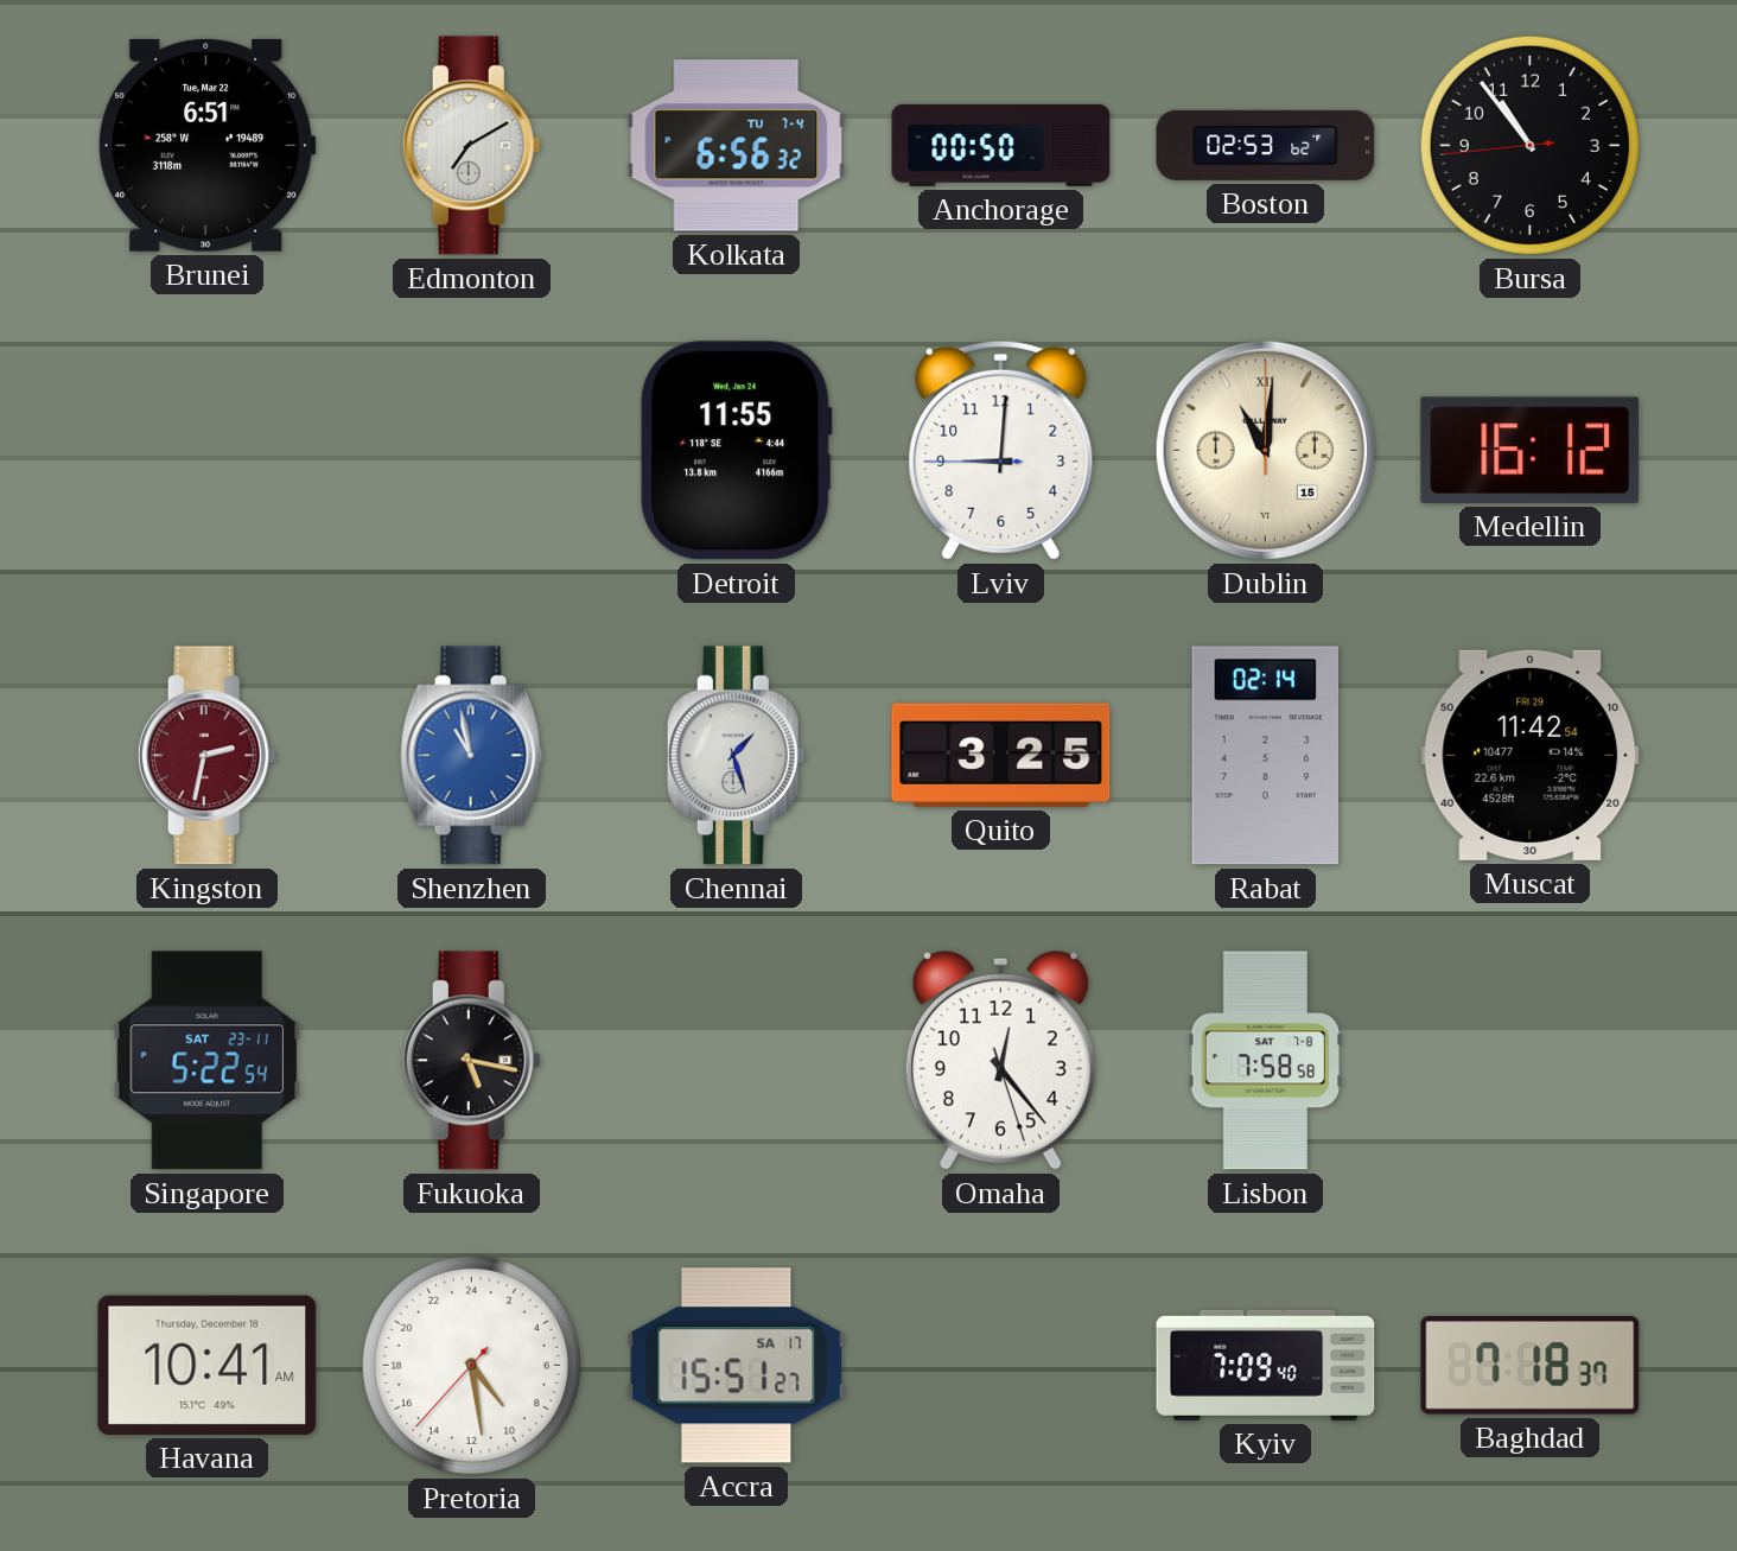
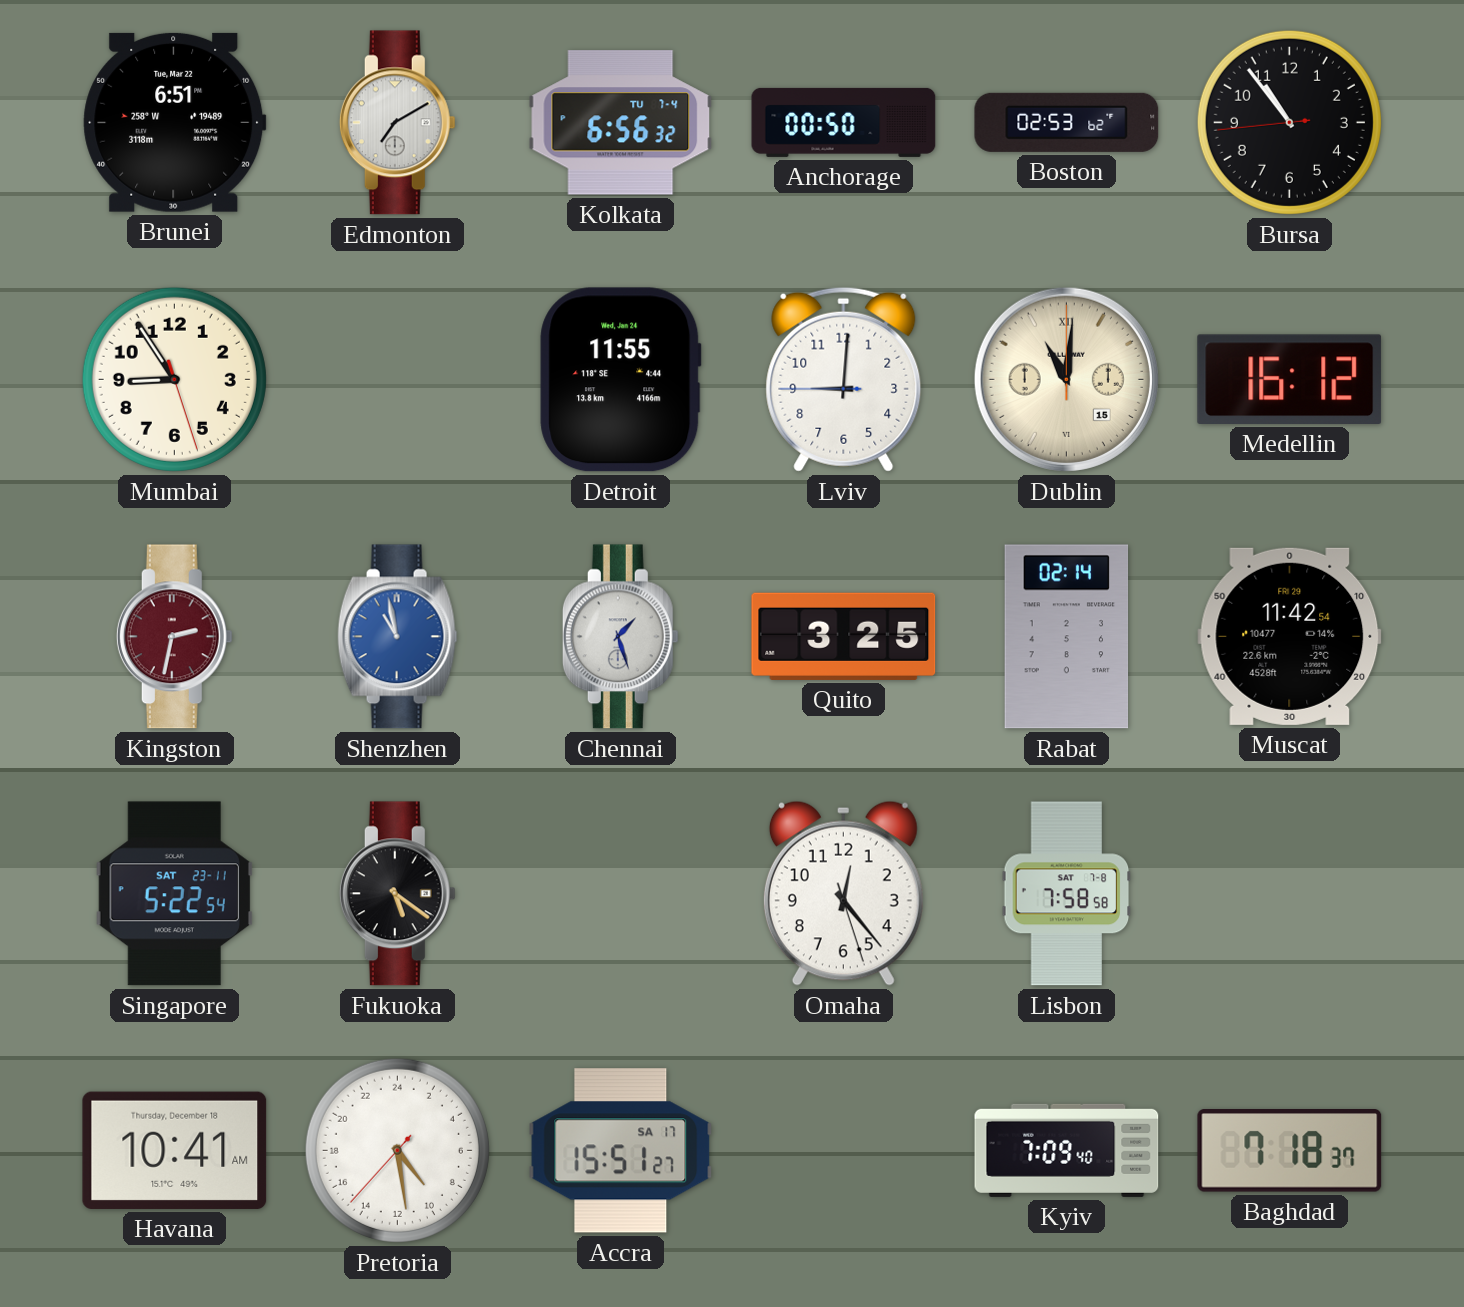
Mumbai: none -> 8:54 (174, 379)
Fukuoka: 5:17 -> 5:21 (397, 894)
